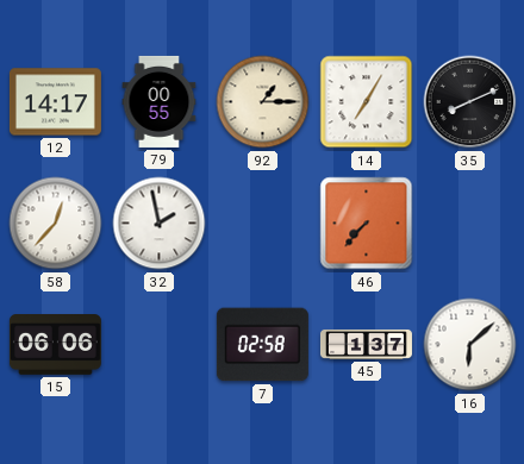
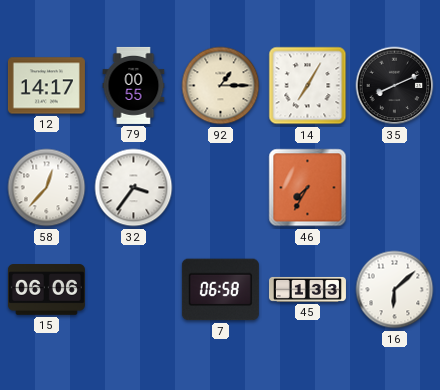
32: 1:58 -> 3:36 (134, 188)
46: 7:37 -> 7:35 (308, 188)
7: 02:58 -> 06:58 (220, 290)
45: 1:37 -> 1:33 (307, 289)
